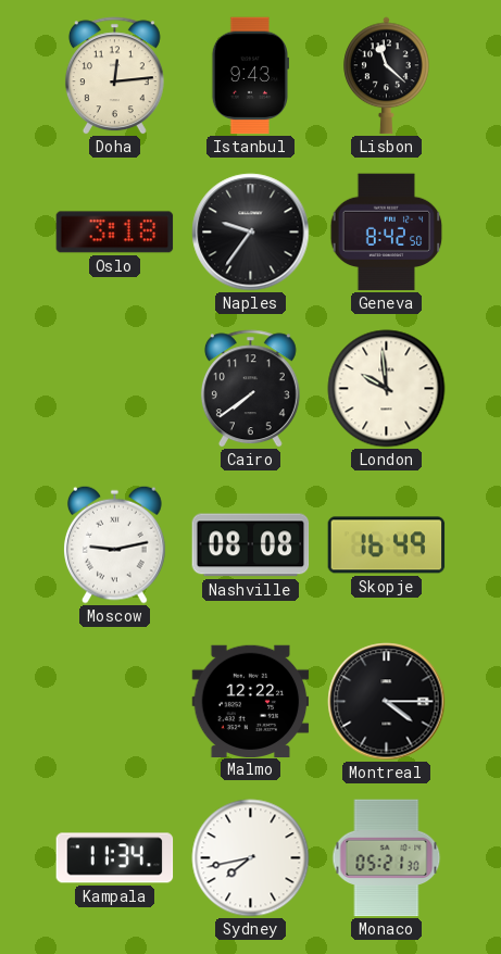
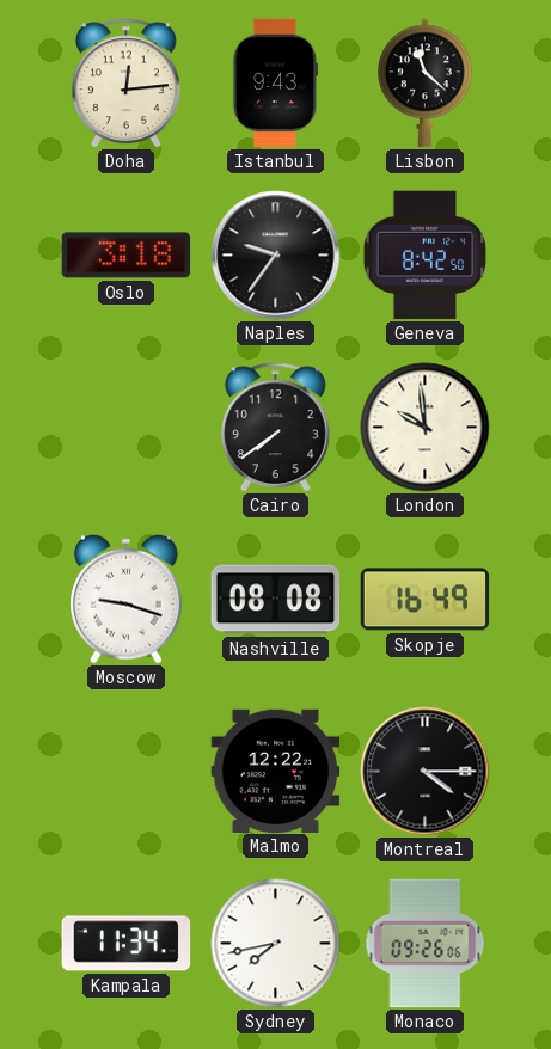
Moscow: 9:13 -> 9:18 (127, 599)
Monaco: 05:21 -> 09:26 (426, 944)
